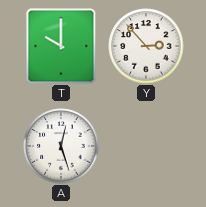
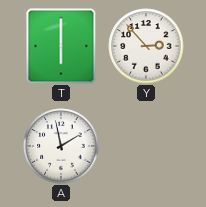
T: 10:00 -> 6:00 (61, 46)
A: 12:27 -> 1:58 (61, 146)
